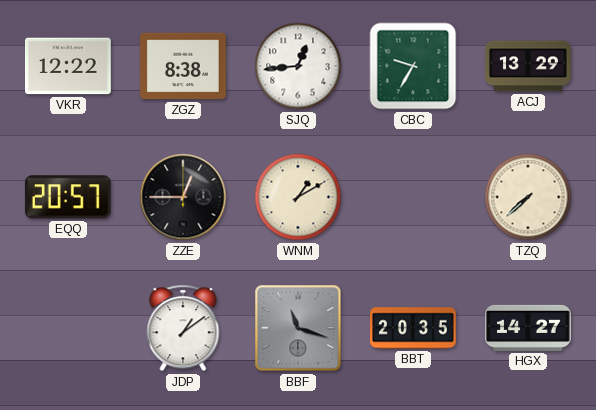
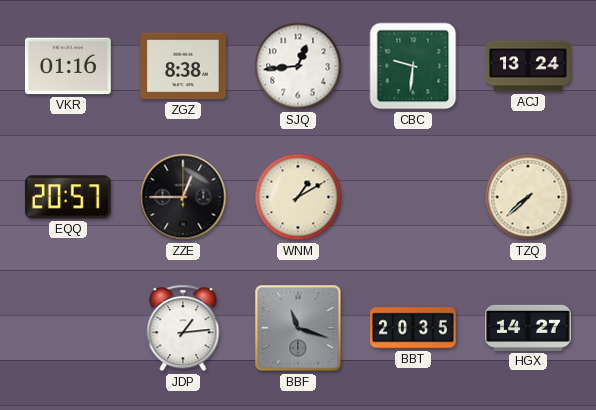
VKR: 12:22 -> 01:16 (69, 66)
CBC: 9:35 -> 9:31 (413, 66)
ACJ: 13:29 -> 13:24 (529, 66)
JDP: 1:09 -> 1:14 (183, 328)
